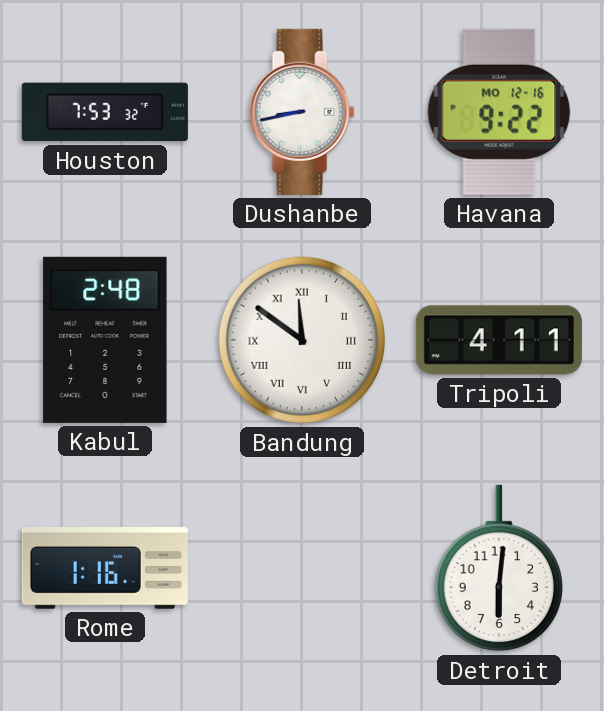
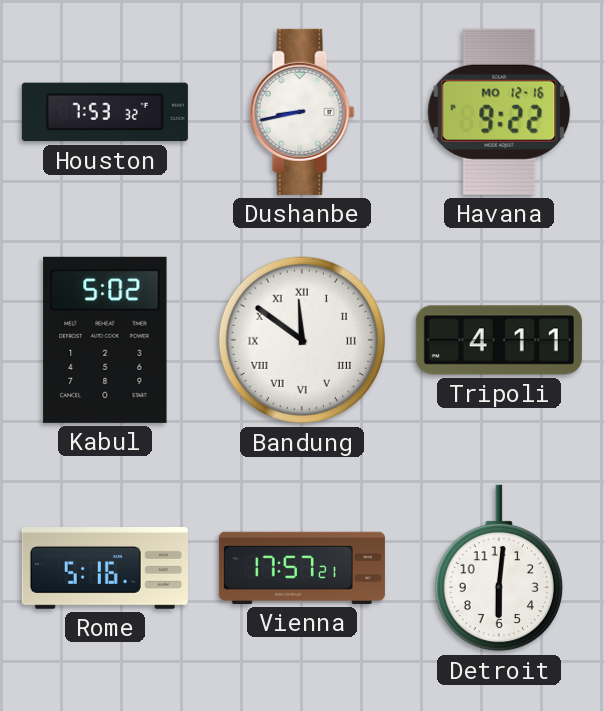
Kabul: 2:48 -> 5:02 (105, 340)
Rome: 1:16 -> 5:16 (105, 569)
Vienna: none -> 17:57 (302, 568)
